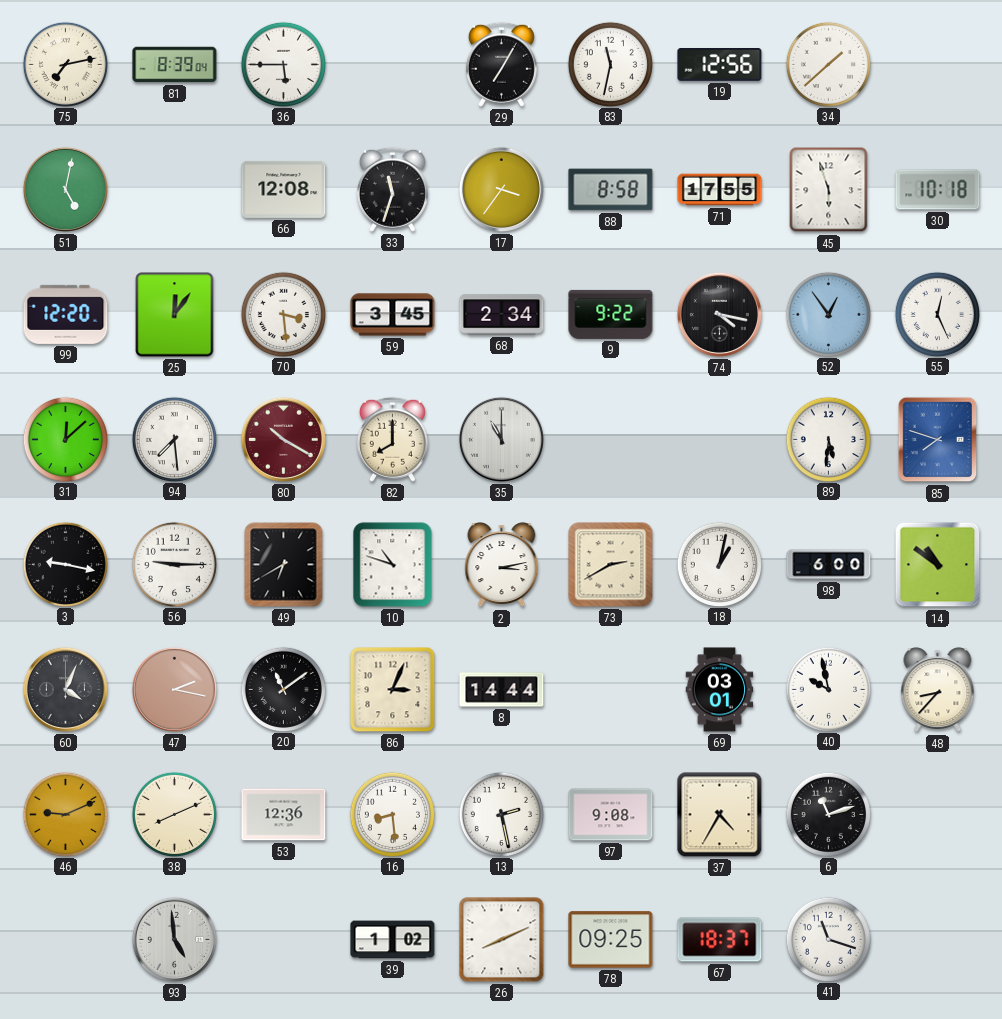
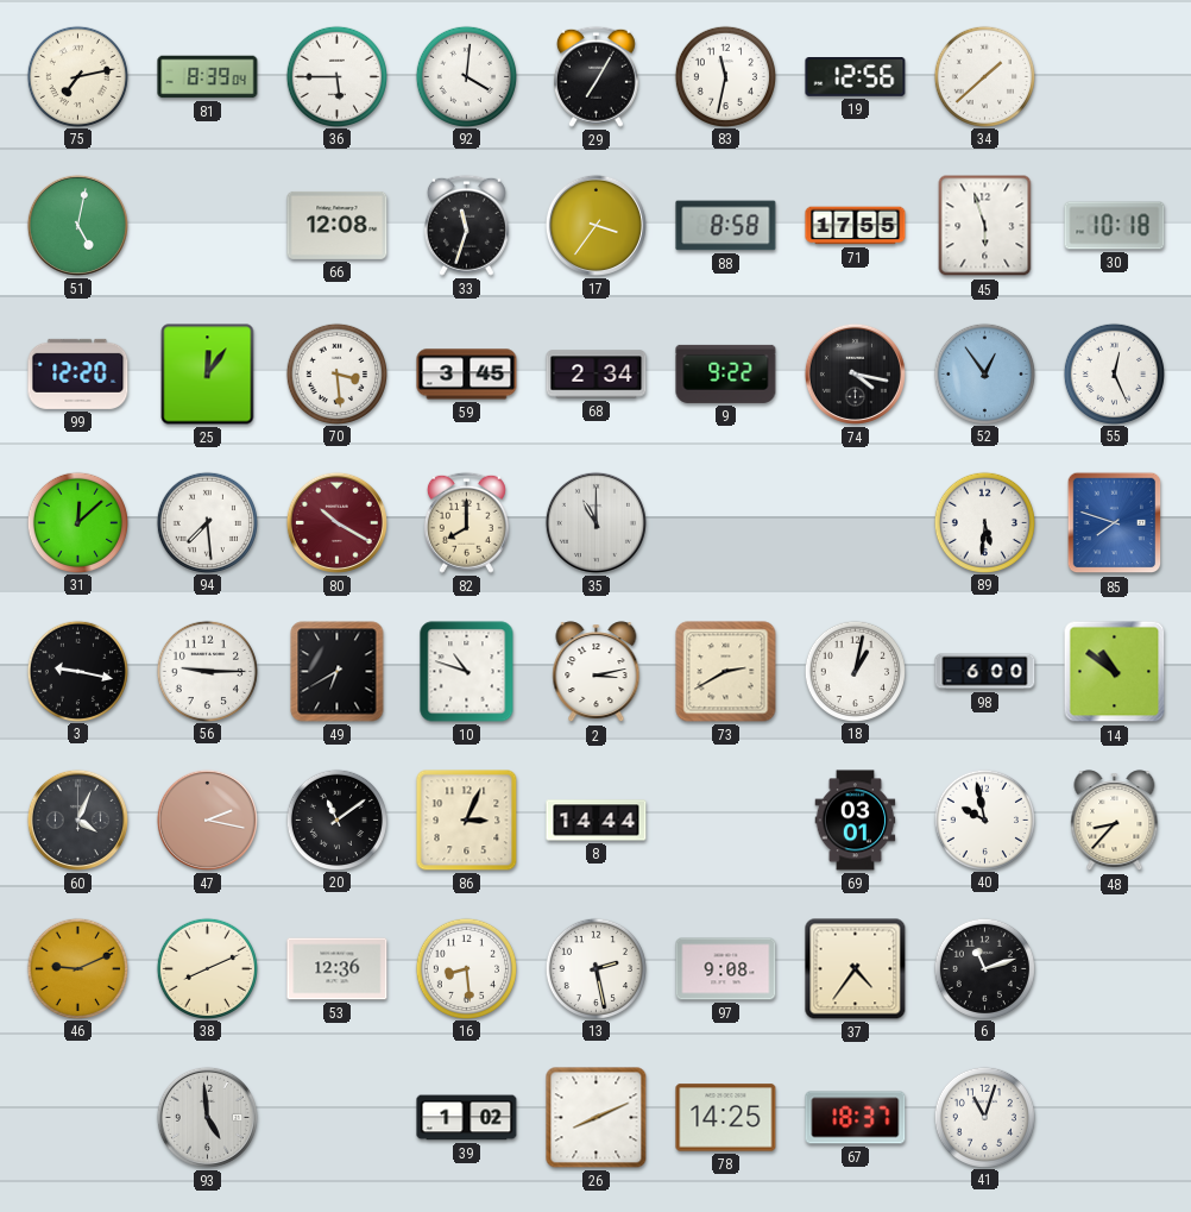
92: none -> 4:01 (466, 76)
37: 4:35 -> 4:36 (856, 969)
78: 09:25 -> 14:25 (726, 1118)
41: 11:18 -> 11:03 (984, 1117)
